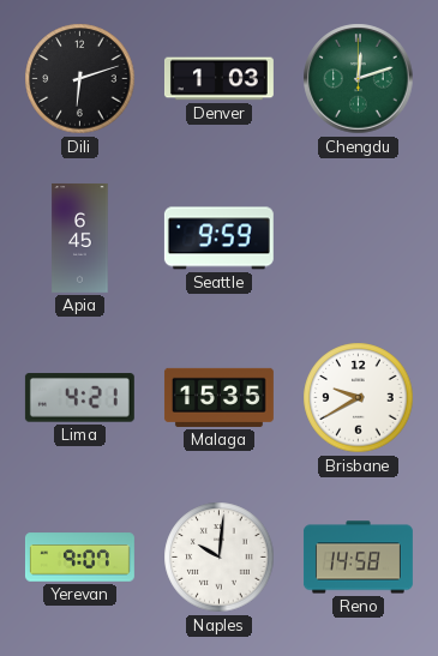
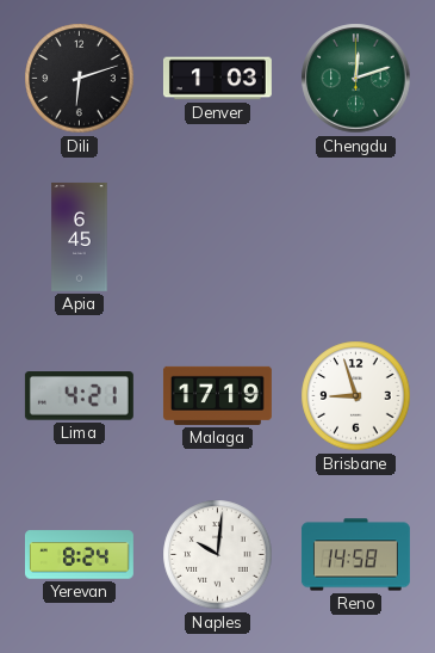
Seattle: 9:59 -> none (218, 239)
Malaga: 15:35 -> 17:19 (217, 395)
Brisbane: 9:40 -> 8:57 (356, 396)
Yerevan: 9:07 -> 8:24 (79, 555)
